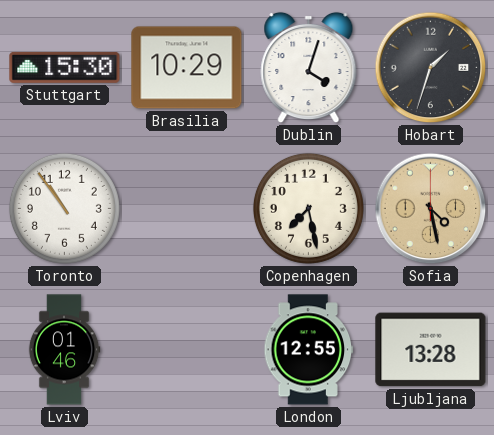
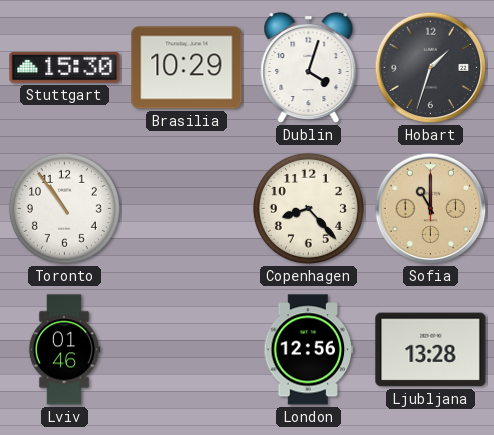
Copenhagen: 7:28 -> 8:23 (308, 208)
Sofia: 4:28 -> 11:00 (431, 209)
London: 12:55 -> 12:56 (309, 350)
